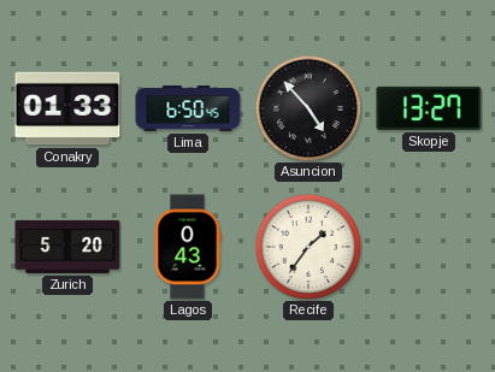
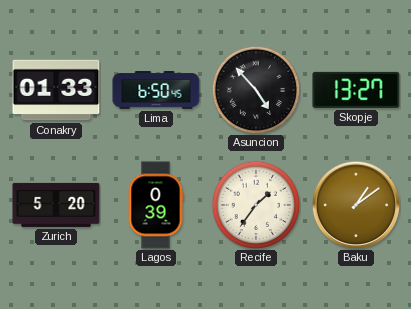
Lagos: 0:43 -> 0:39 (156, 205)
Baku: none -> 1:09 (355, 204)
